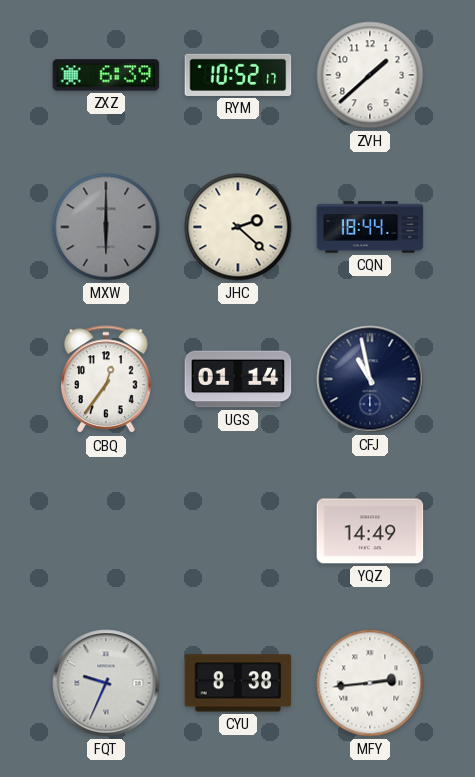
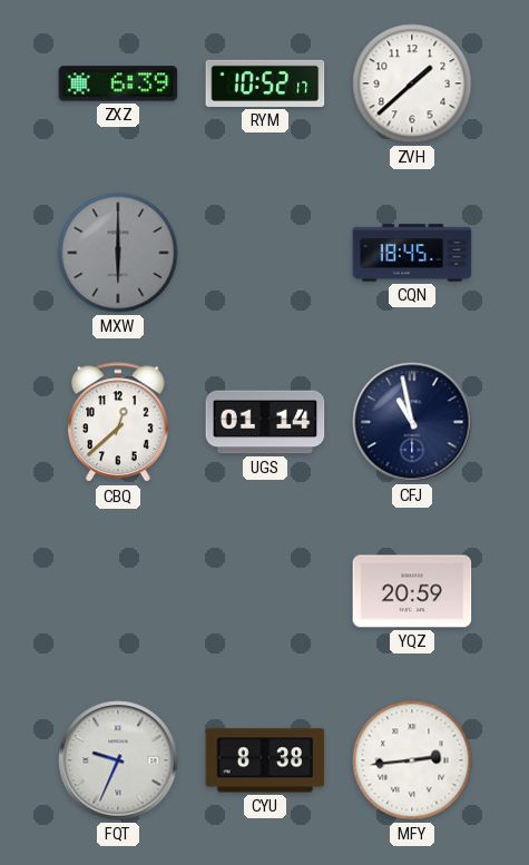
JHC: 2:22 -> none (238, 227)
CQN: 18:44 -> 18:45 (412, 253)
CBQ: 12:36 -> 12:38 (119, 423)
YQZ: 14:49 -> 20:59 (412, 591)
